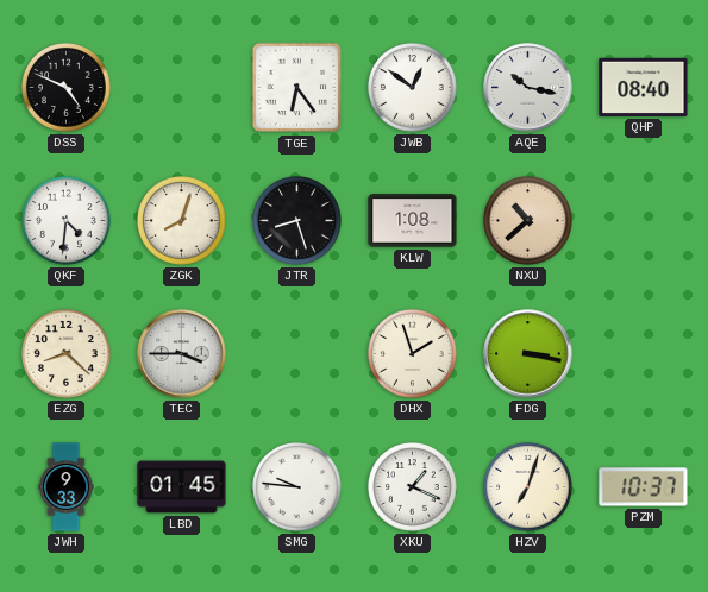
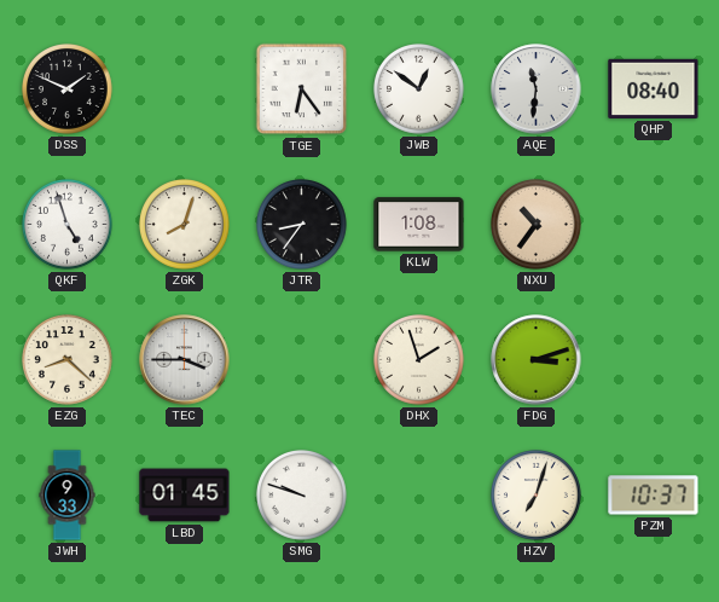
DSS: 4:49 -> 1:49 (68, 89)
AQE: 10:17 -> 11:31 (537, 89)
QKF: 4:31 -> 4:57 (68, 225)
JTR: 8:27 -> 8:36 (302, 225)
NXU: 10:38 -> 10:36 (537, 225)
FDG: 3:17 -> 3:12 (537, 360)
SMG: 9:46 -> 9:48 (302, 496)
XKU: 1:19 -> none (413, 487)
